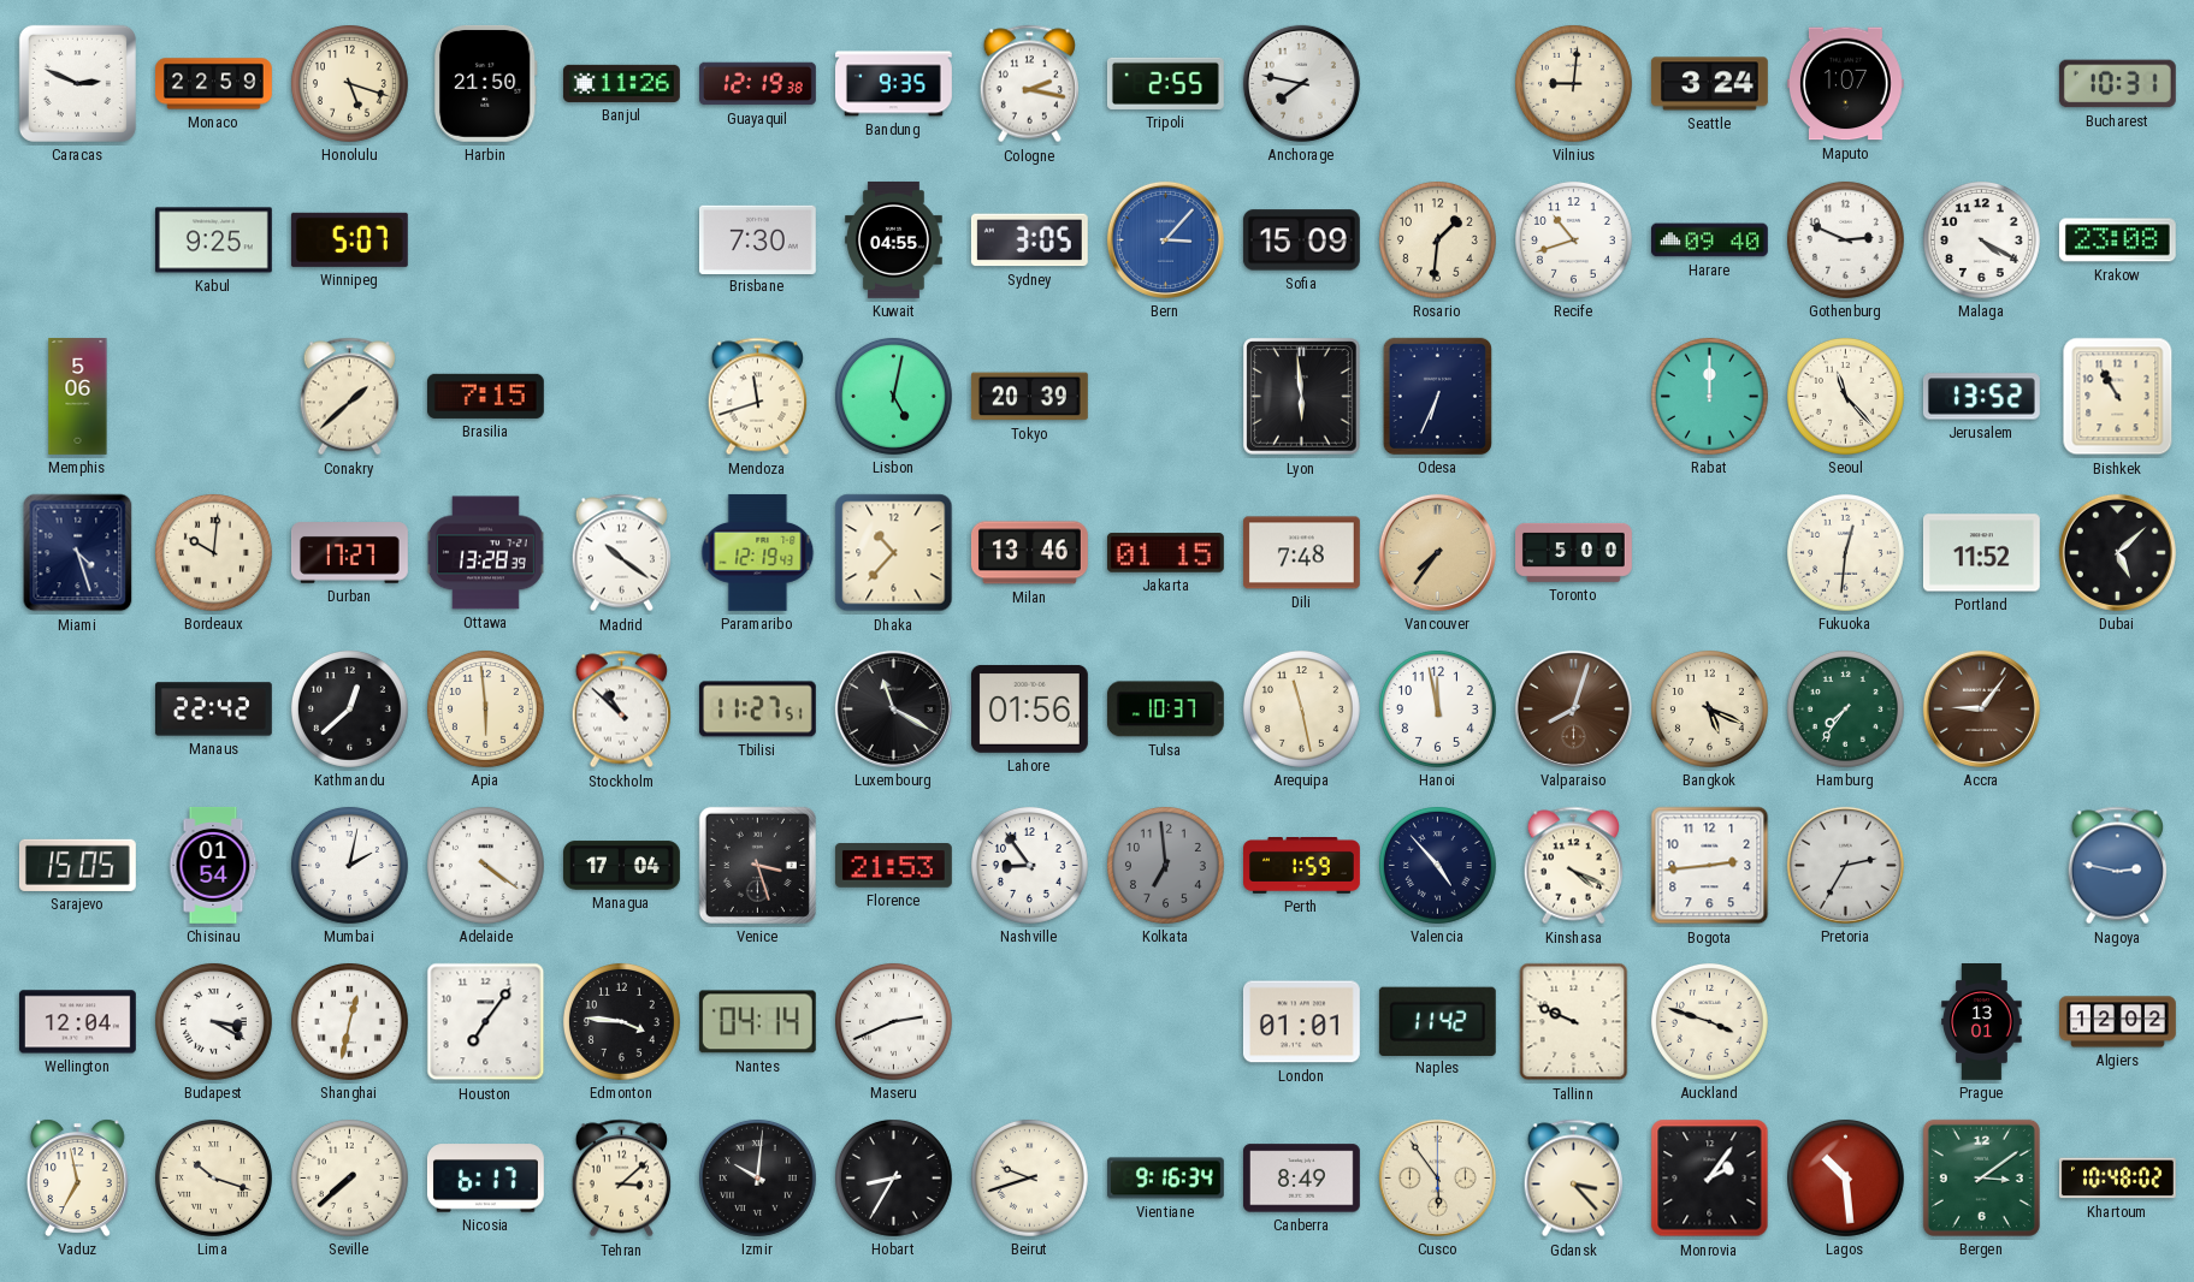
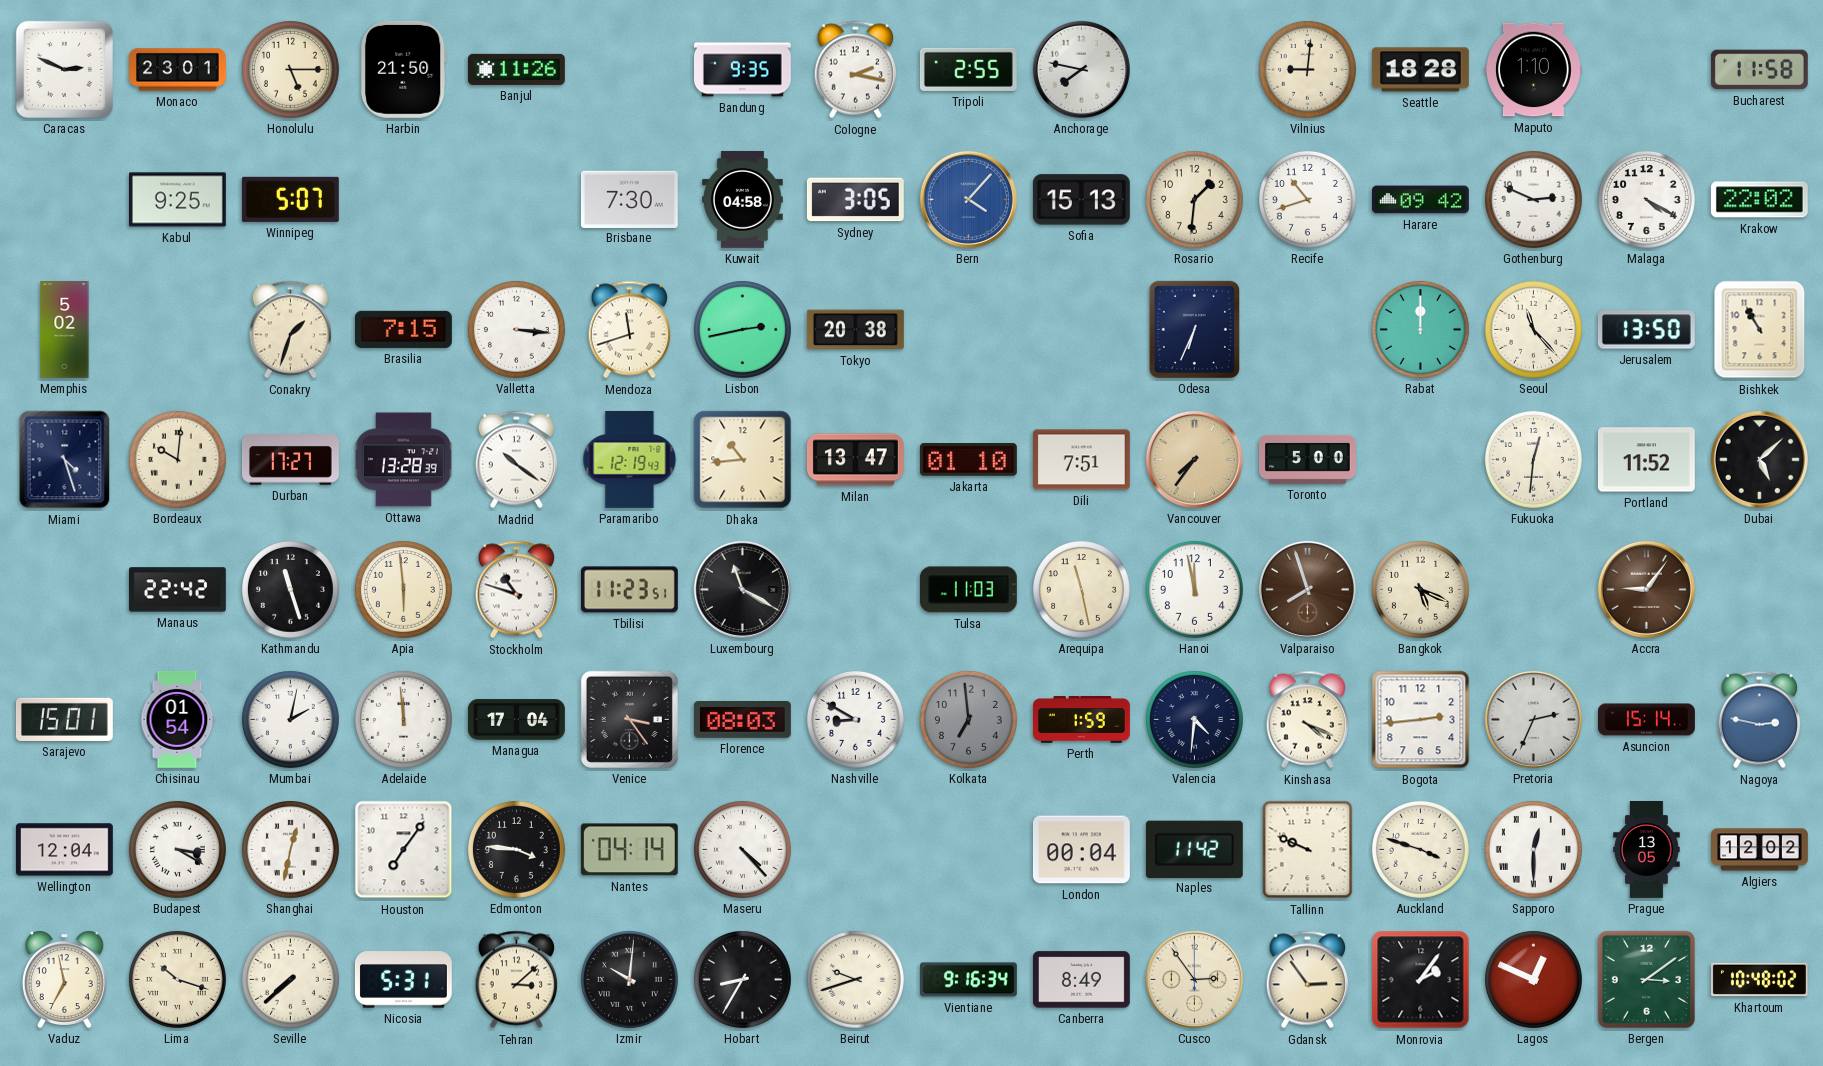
Monaco: 22:59 -> 23:01 (178, 70)
Honolulu: 5:18 -> 5:15 (290, 69)
Guayaquil: 12:19 -> none (758, 84)
Seattle: 3:24 -> 18:28 (1420, 70)
Maputo: 1:07 -> 1:10 (1533, 70)
Bucharest: 10:31 -> 11:58 (1759, 70)
Kuwait: 04:55 -> 04:58 (743, 199)
Bern: 3:07 -> 4:07 (968, 199)
Sofia: 15:09 -> 15:13 (1081, 200)
Harare: 09:40 -> 09:42 (1420, 200)
Krakow: 23:08 -> 22:02 (1759, 200)
Memphis: 5:06 -> 5:02 (65, 330)
Conakry: 1:38 -> 1:33 (290, 330)
Valletta: none -> 3:16 (516, 329)
Lisbon: 5:02 -> 2:43 (742, 329)
Tokyo: 20:39 -> 20:38 (855, 330)
Lyon: 5:59 -> none (1302, 397)
Jerusalem: 13:52 -> 13:50 (1646, 330)
Dhaka: 10:37 -> 10:44 (743, 460)
Milan: 13:46 -> 13:47 (855, 460)
Jakarta: 01:15 -> 01:10 (968, 460)
Dili: 7:48 -> 7:51 (1081, 460)
Kathmandu: 12:38 -> 11:27 (290, 589)
Stockholm: 10:52 -> 10:48 (516, 590)
Tbilisi: 11:27 -> 11:23 (629, 590)
Lahore: 01:56 -> none (1029, 708)
Tulsa: 10:37 -> 11:03 (968, 590)
Valparaiso: 8:03 -> 7:57 (1307, 589)
Hamburg: 7:36 -> none (1845, 708)
Sarajevo: 15:05 -> 15:01 (64, 719)
Adelaide: 4:21 -> 11:59 (403, 719)
Venice: 3:27 -> 3:24 (629, 719)
Florence: 21:53 -> 08:03 (742, 720)
Nashville: 8:54 -> 8:50 (855, 719)
Valencia: 4:53 -> 4:31 (1194, 719)
Pretoria: 2:35 -> 2:34 (1533, 719)
Asuncion: none -> 15:14 (1647, 720)
Maseru: 2:41 -> 4:23 (742, 849)
London: 01:01 -> 00:04 (1081, 850)
Sapporo: none -> 12:30 (1533, 849)
Prague: 13:01 -> 13:05 (1647, 850)
Nicosia: 6:17 -> 5:31 (403, 980)
Cusco: 5:54 -> 2:54 (1194, 979)
Gdansk: 3:23 -> 2:54 (1307, 980)
Lagos: 10:29 -> 12:49 (1533, 979)
